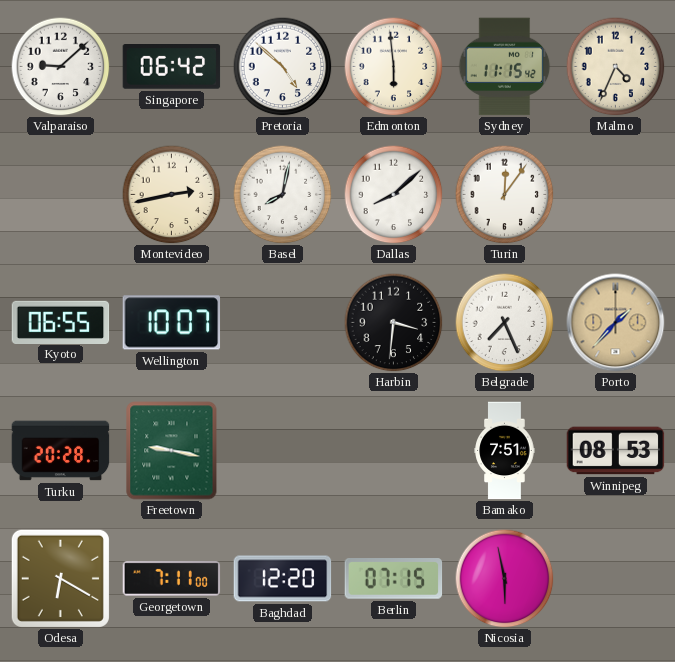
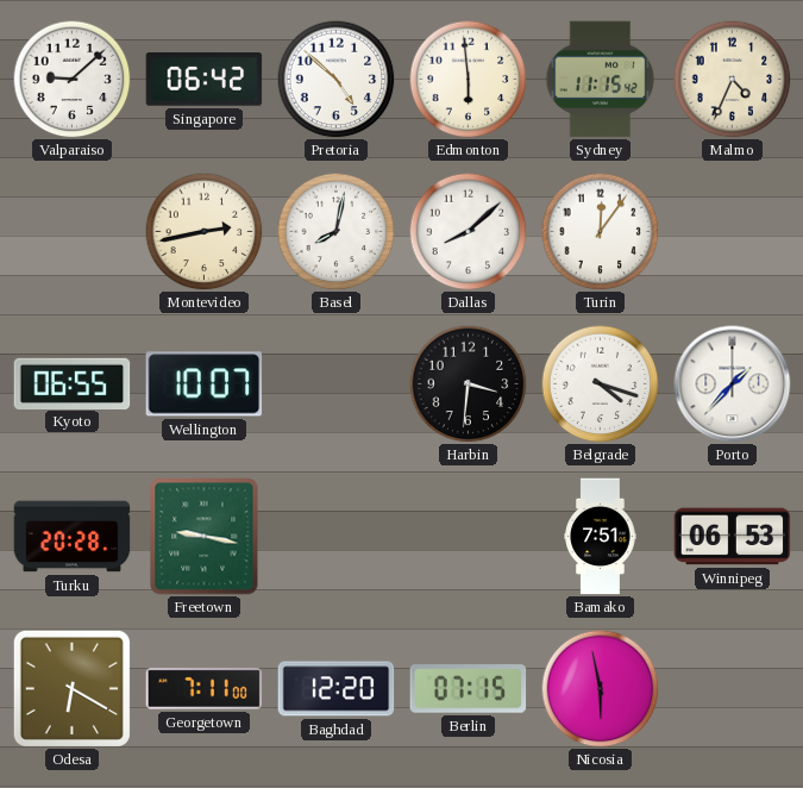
Belgrade: 7:26 -> 4:18 (601, 384)
Porto dial: champagne -> white (733, 384)
Winnipeg: 08:53 -> 06:53 (733, 537)
